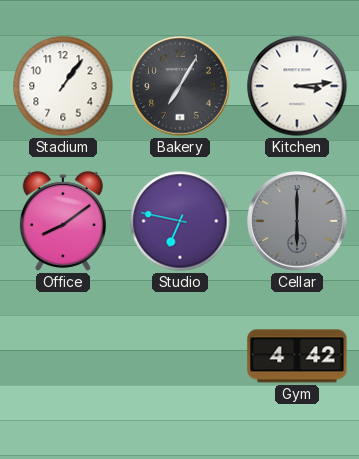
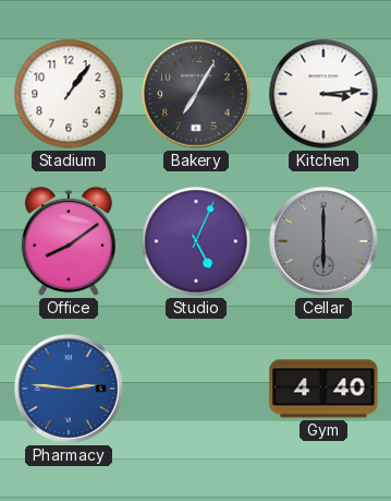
Studio: 6:47 -> 5:04 (196, 241)
Pharmacy: none -> 2:46 (69, 389)
Gym: 4:42 -> 4:40 (323, 389)
